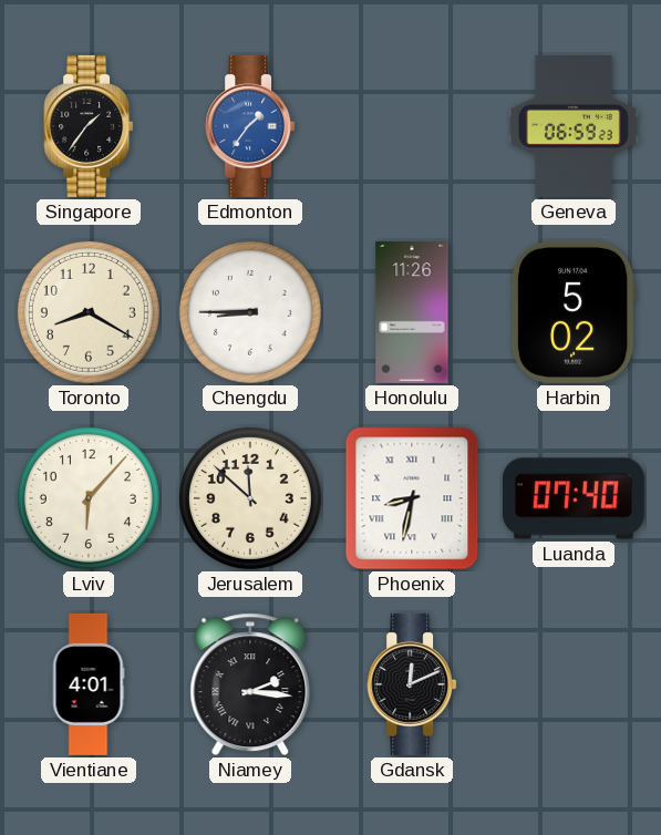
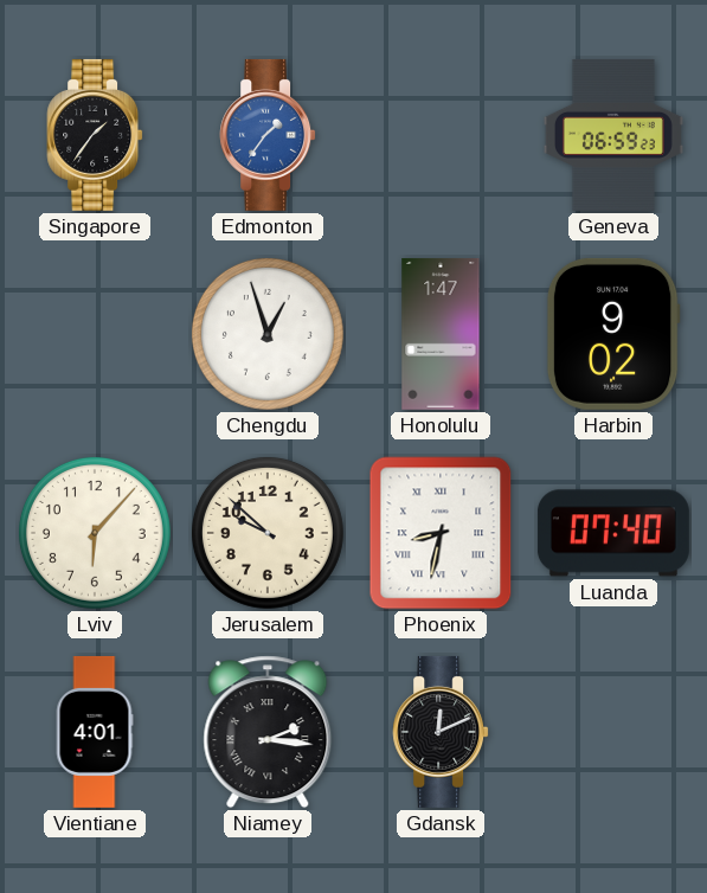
Toronto: 8:20 -> none (89, 312)
Chengdu: 8:45 -> 12:57 (268, 334)
Honolulu: 11:26 -> 1:47 (441, 334)
Harbin: 5:02 -> 9:02 (613, 334)
Jerusalem: 11:52 -> 9:52 (268, 533)
